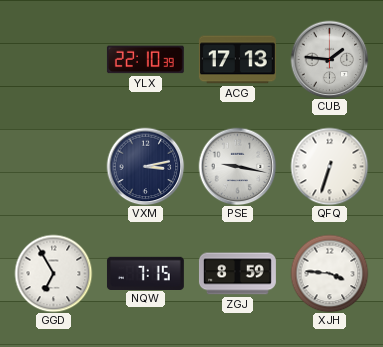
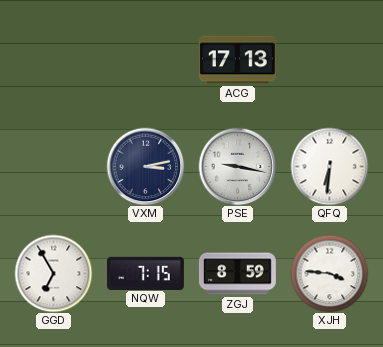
YLX: 22:10 -> none (145, 60)
CUB: 1:46 -> none (329, 59)
QFQ: 6:33 -> 6:31 (329, 166)
